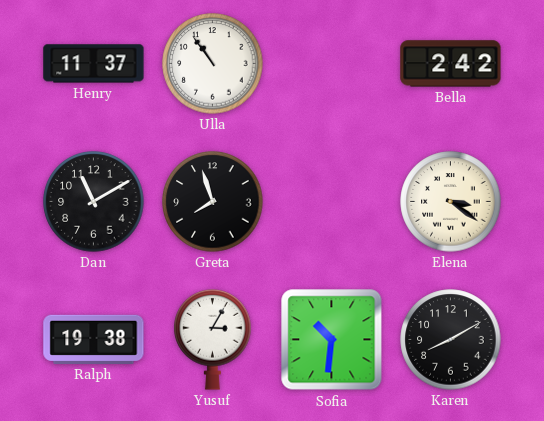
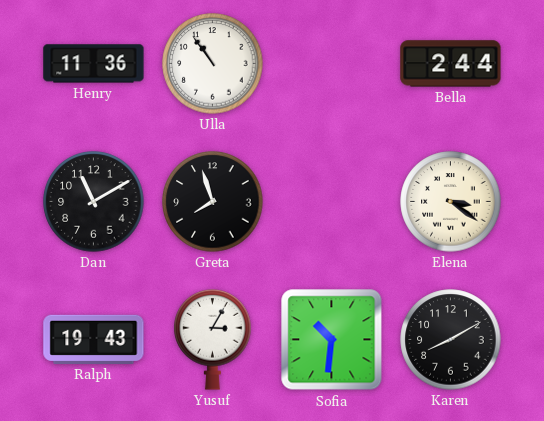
Henry: 11:37 -> 11:36 (94, 64)
Bella: 2:42 -> 2:44 (451, 64)
Ralph: 19:38 -> 19:43 (94, 339)
